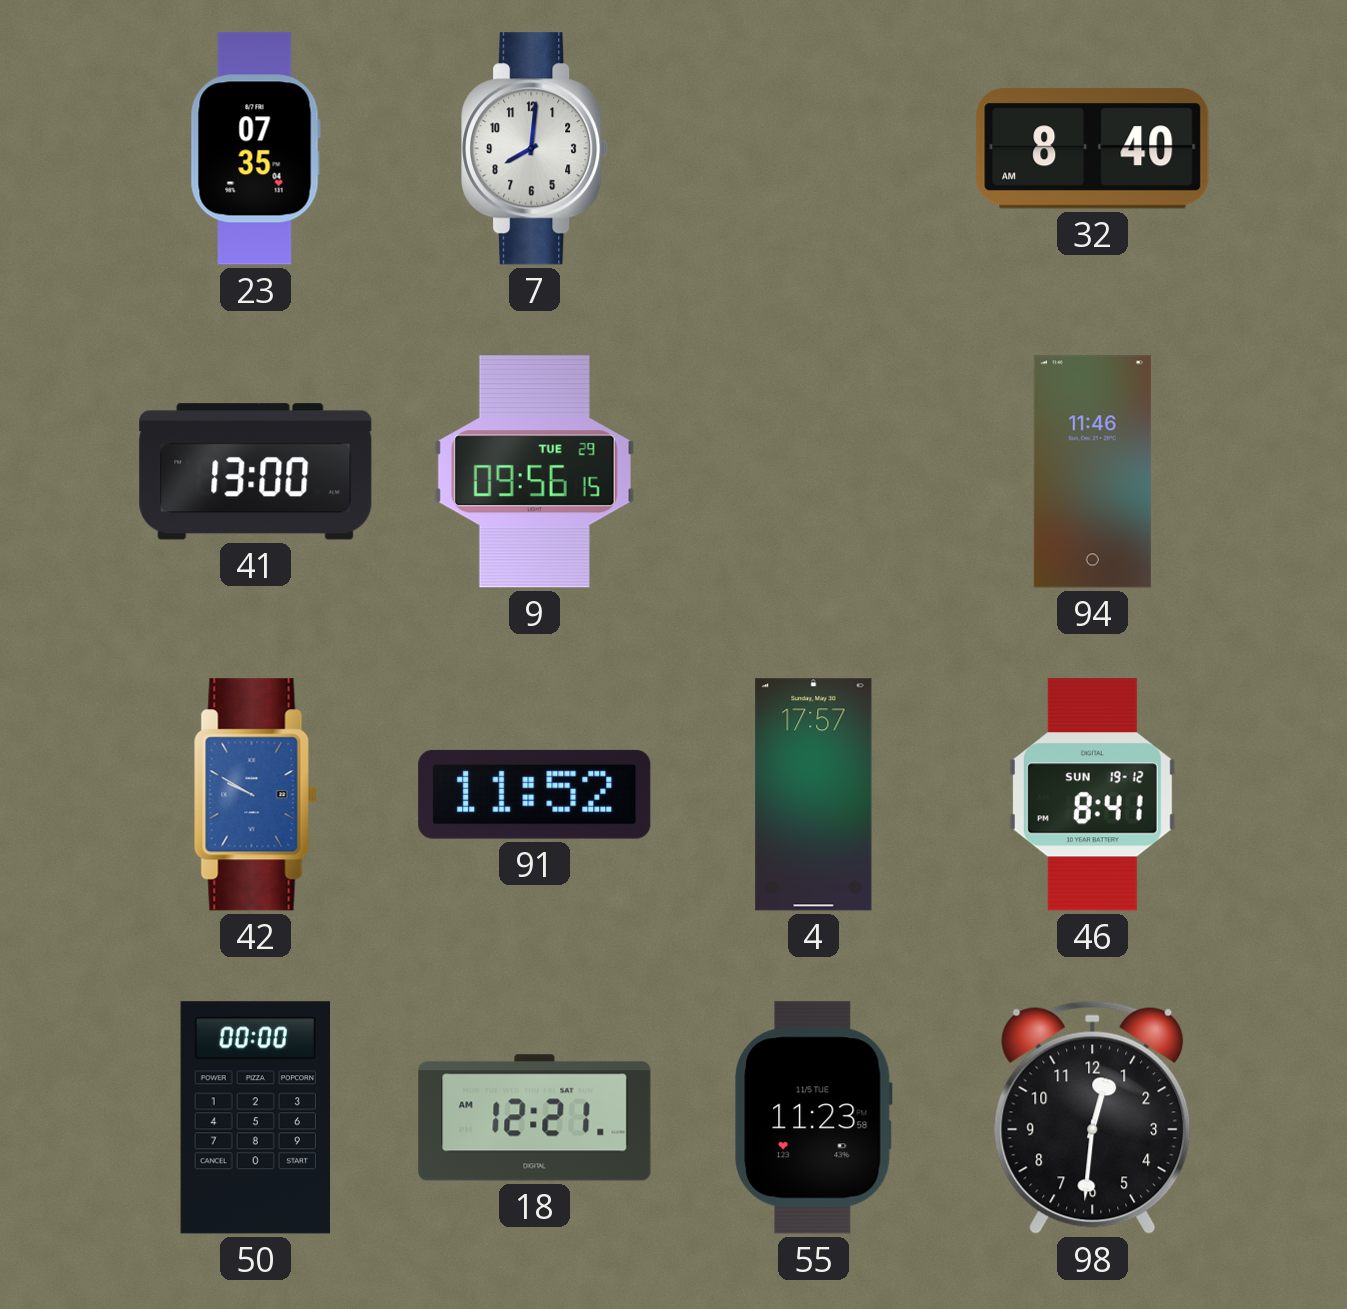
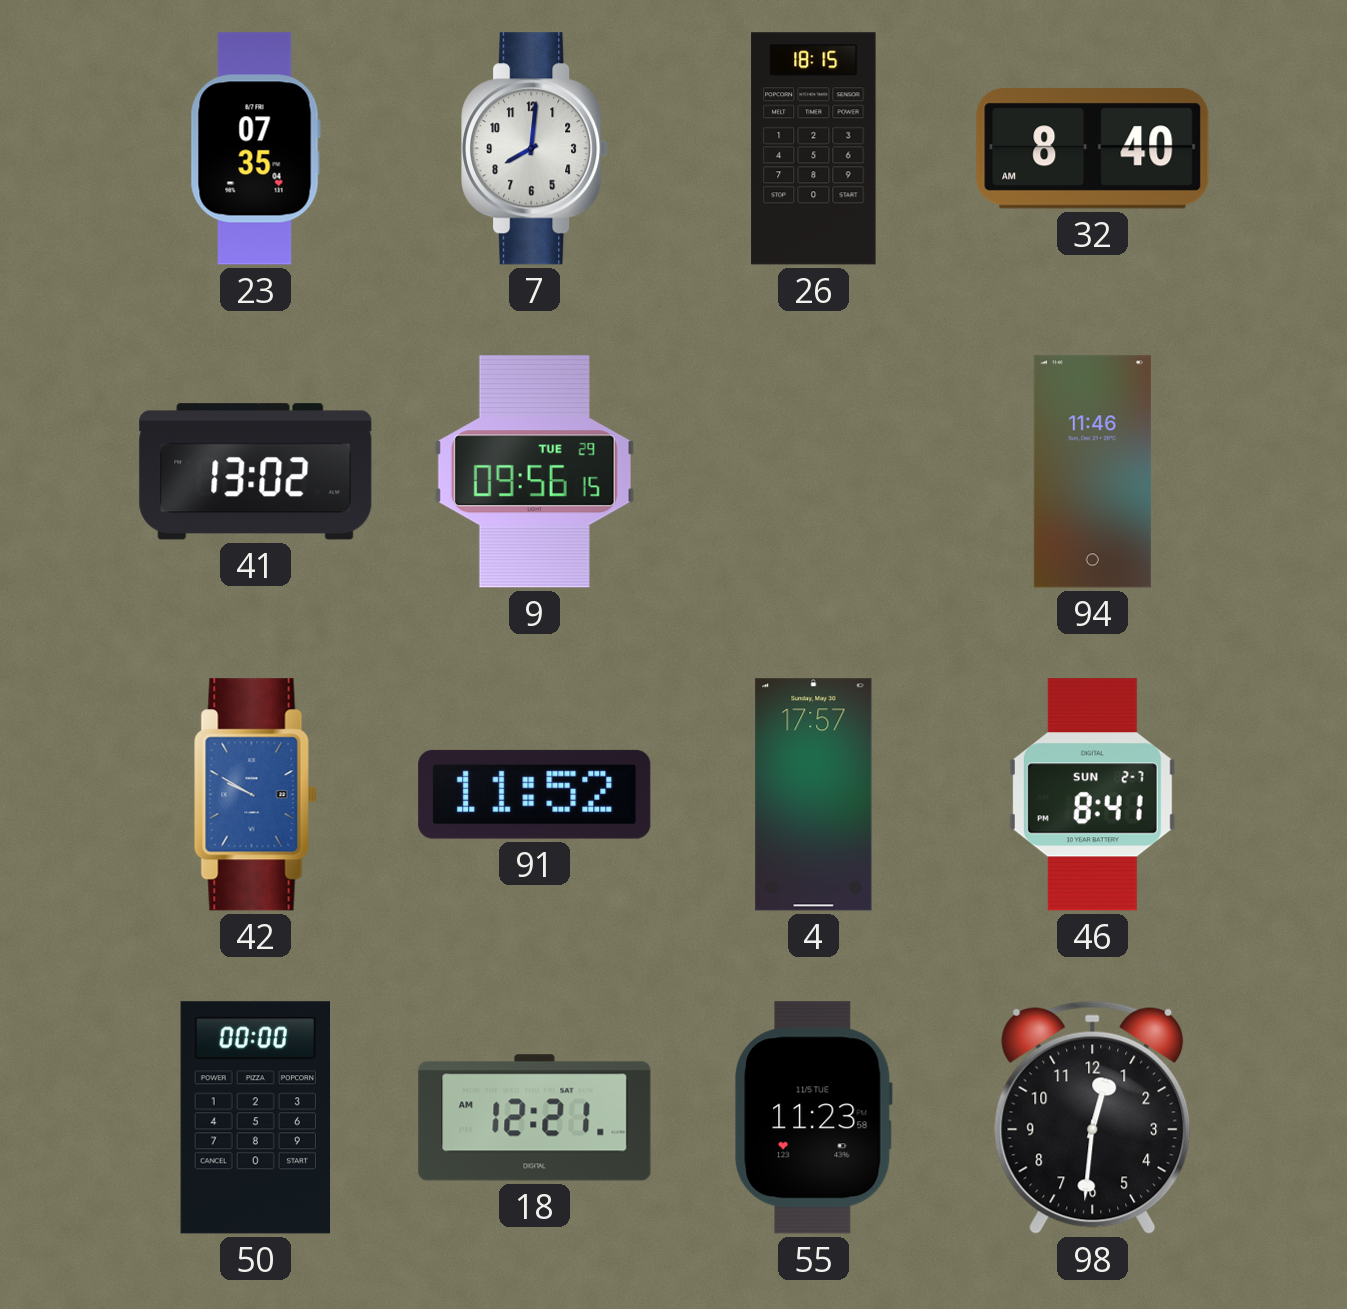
26: none -> 18:15 (814, 149)
41: 13:00 -> 13:02 (256, 472)
46 date: SUN 19-12 -> SUN 2-7 (1092, 795)
